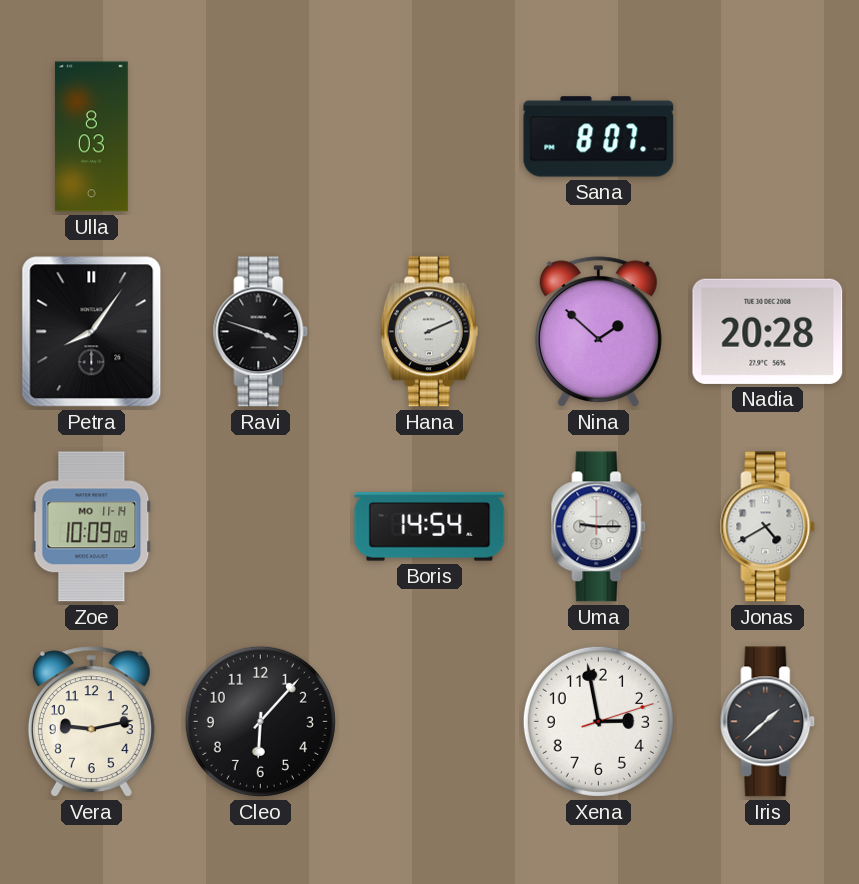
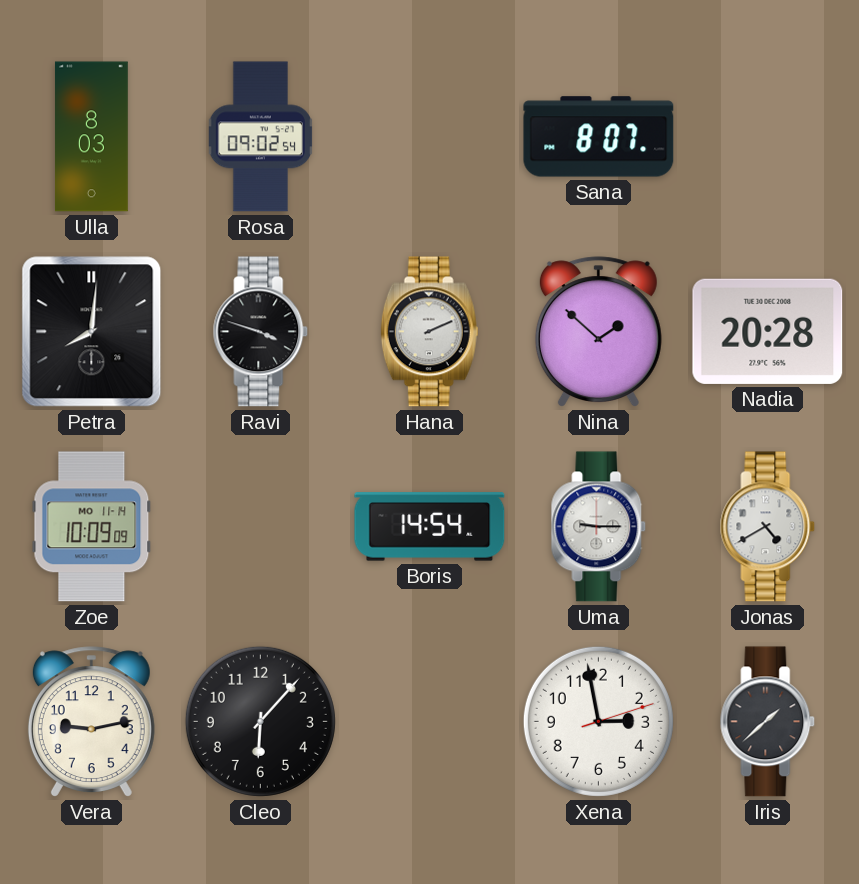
Rosa: none -> 09:02 (260, 137)
Petra: 8:06 -> 8:01 (92, 332)
